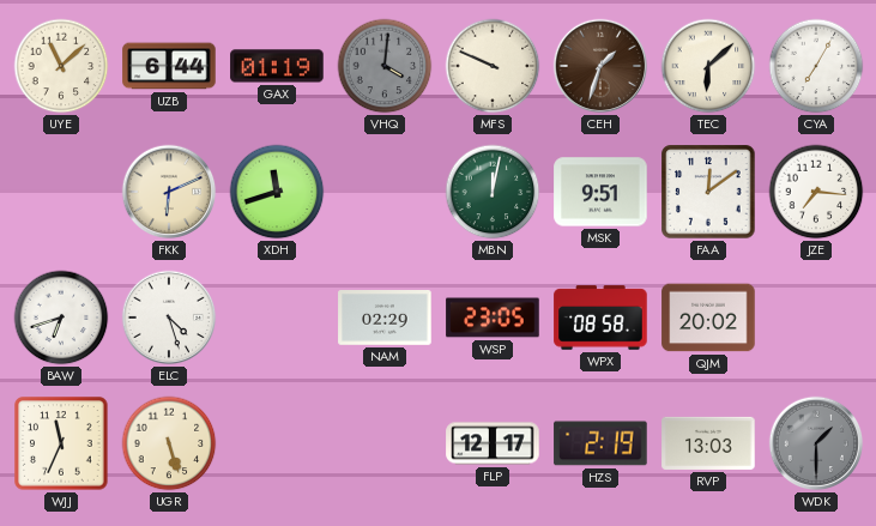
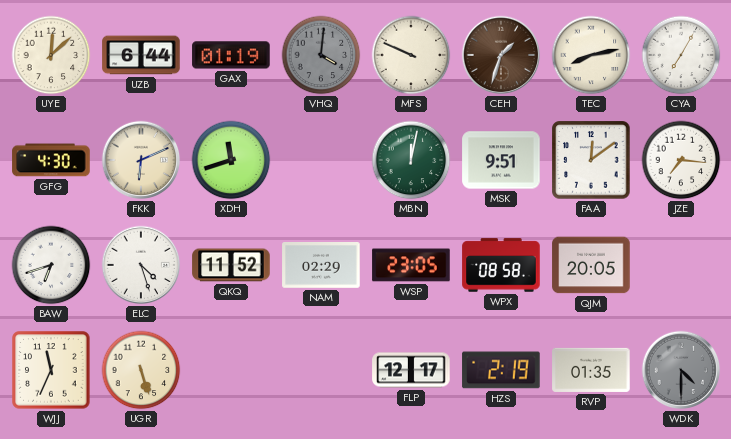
UYE: 11:08 -> 12:08 (51, 55)
TEC: 6:08 -> 8:13 (591, 55)
GFG: none -> 4:30 (51, 160)
QKQ: none -> 11:52 (231, 265)
QJM: 20:02 -> 20:05 (591, 265)
RVP: 13:03 -> 01:35 (591, 370)
WDK: 1:30 -> 4:30 (681, 370)
